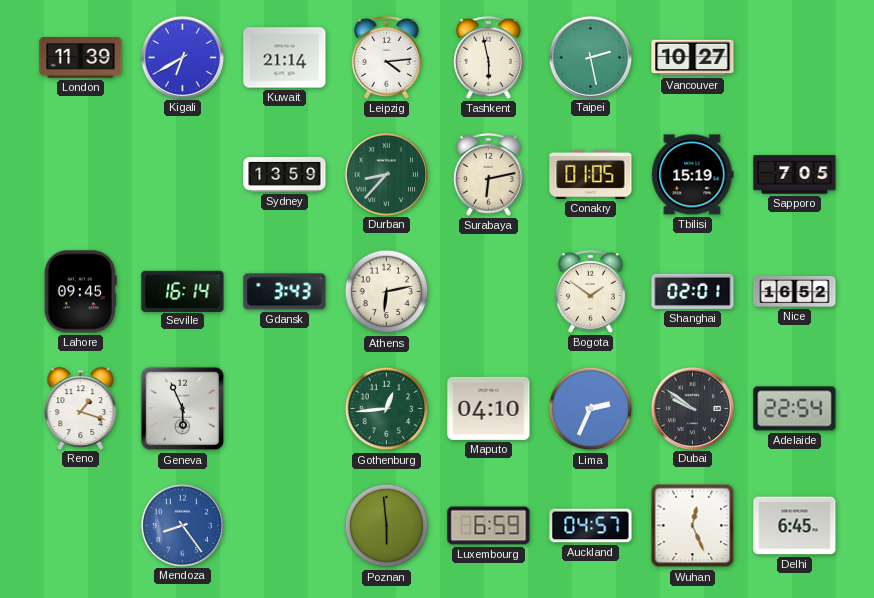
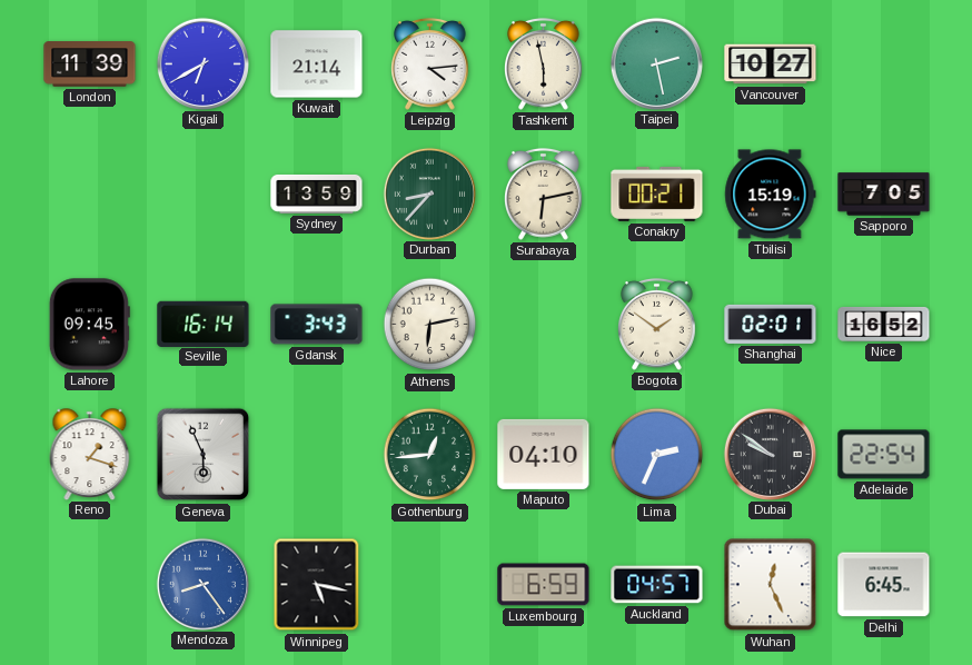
Conakry: 01:05 -> 00:21 (657, 193)
Winnipeg: none -> 5:17 (317, 585)
Poznan: 5:59 -> none (387, 526)
